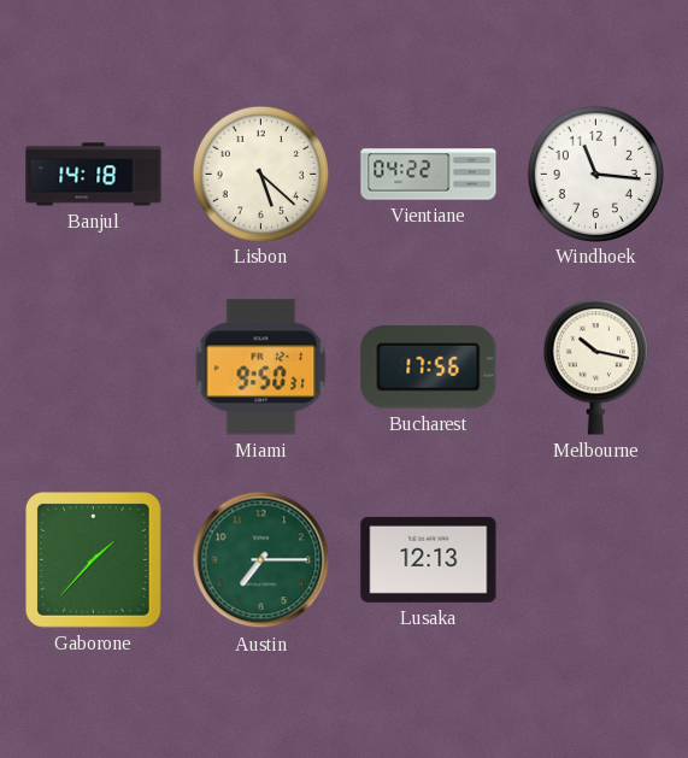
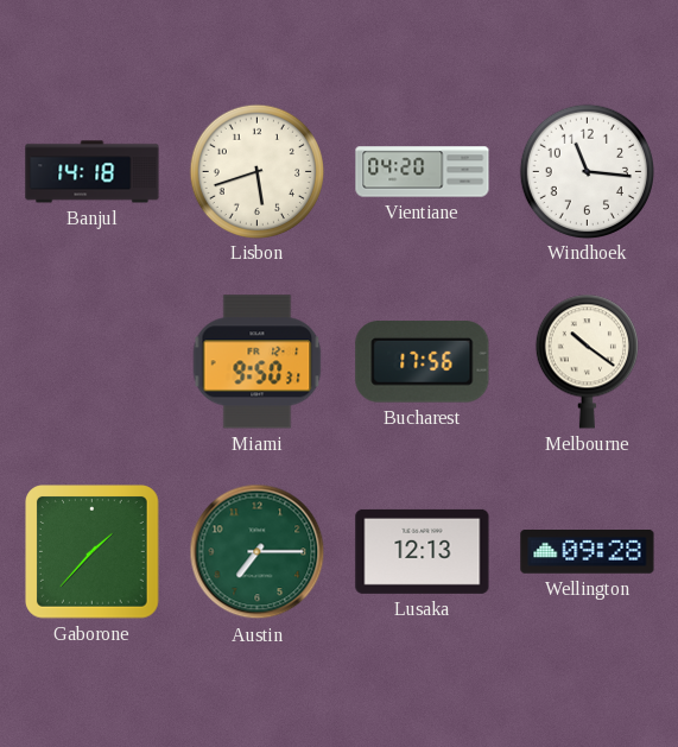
Lisbon: 5:22 -> 5:42 (256, 171)
Vientiane: 04:22 -> 04:20 (423, 172)
Melbourne: 10:17 -> 10:21 (587, 361)
Wellington: none -> 09:28 (588, 552)
